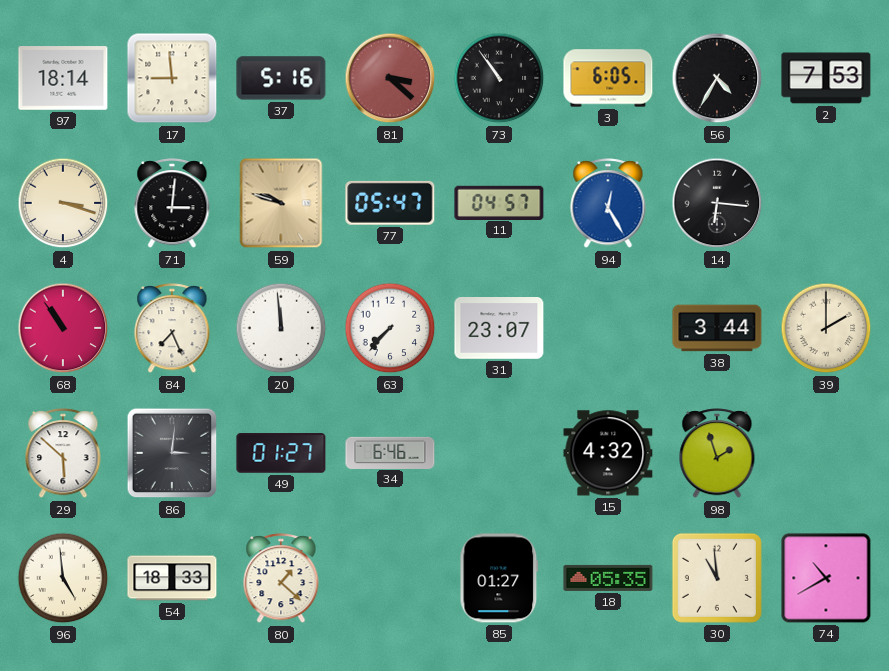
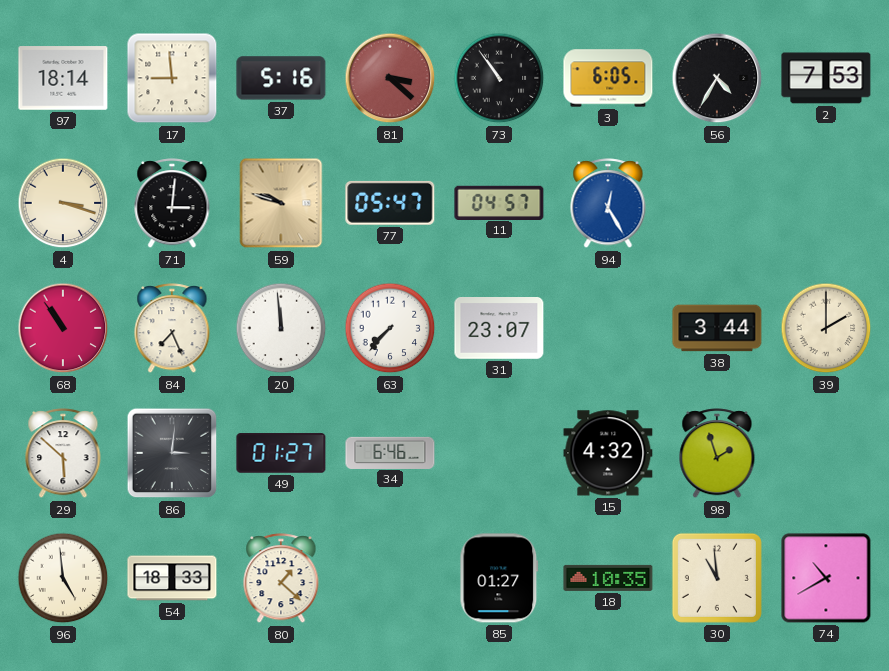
14: 6:16 -> none (717, 203)
18: 05:35 -> 10:35 (608, 578)
